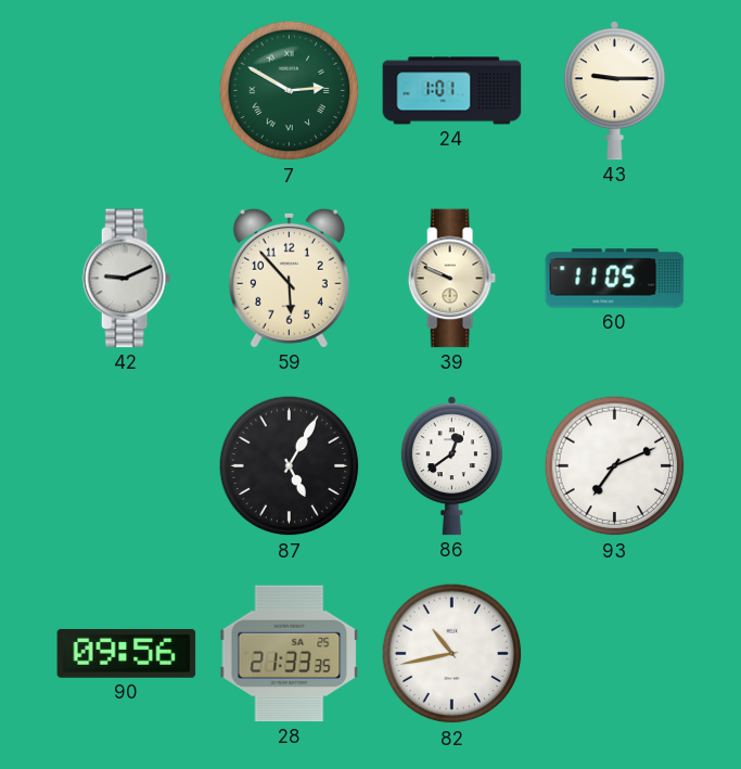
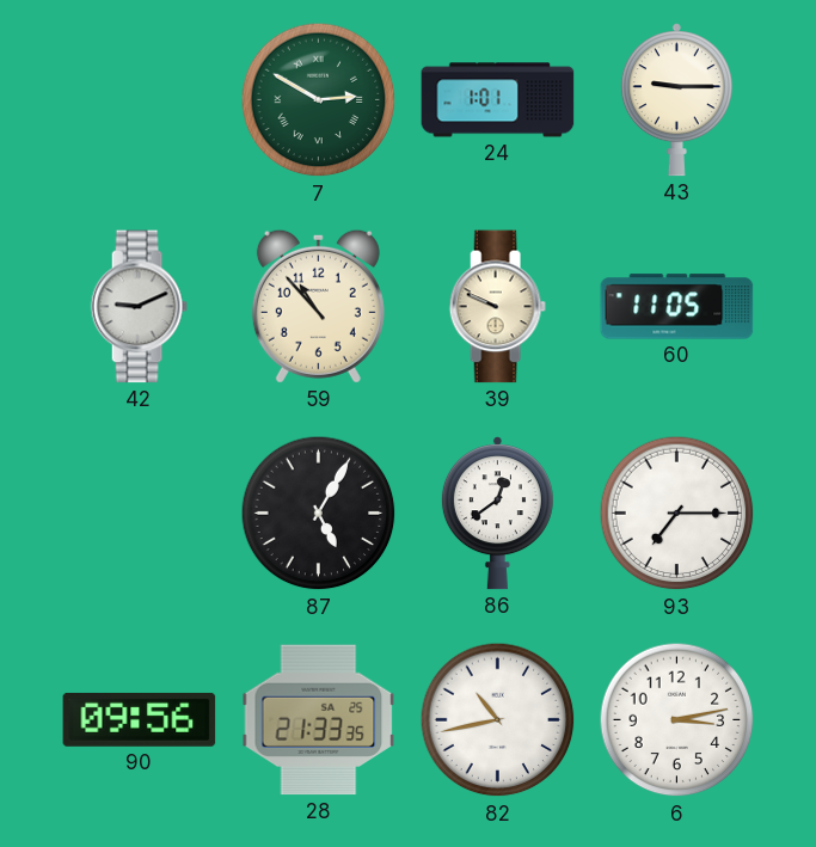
59: 5:53 -> 10:53 (318, 306)
93: 7:11 -> 7:15 (677, 514)
6: none -> 3:13 (677, 720)
